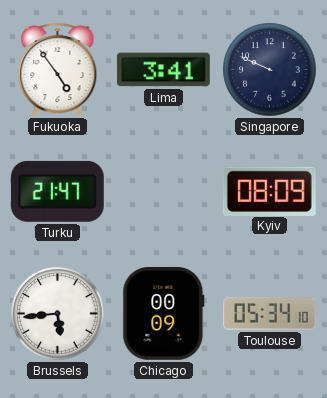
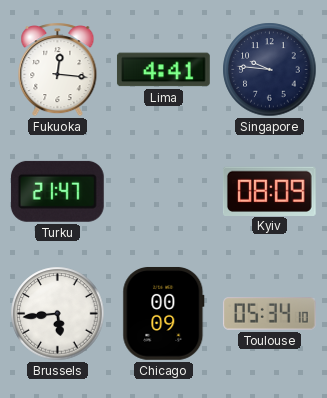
Fukuoka: 4:54 -> 12:16 (58, 70)
Lima: 3:41 -> 4:41 (163, 70)
Singapore: 9:49 -> 9:46 (270, 70)
